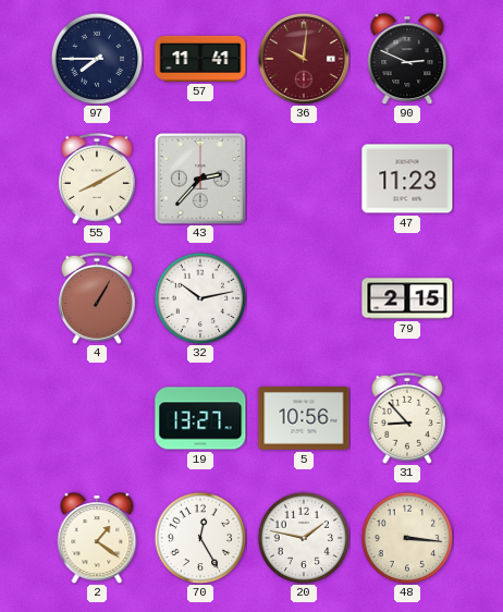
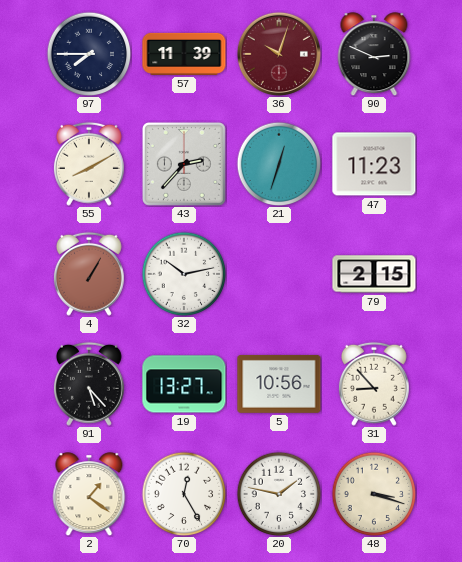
57: 11:41 -> 11:39 (184, 54)
36: 10:01 -> 10:03 (278, 53)
21: none -> 12:33 (279, 164)
91: none -> 5:23 (89, 384)
48: 3:16 -> 3:18 (374, 494)
